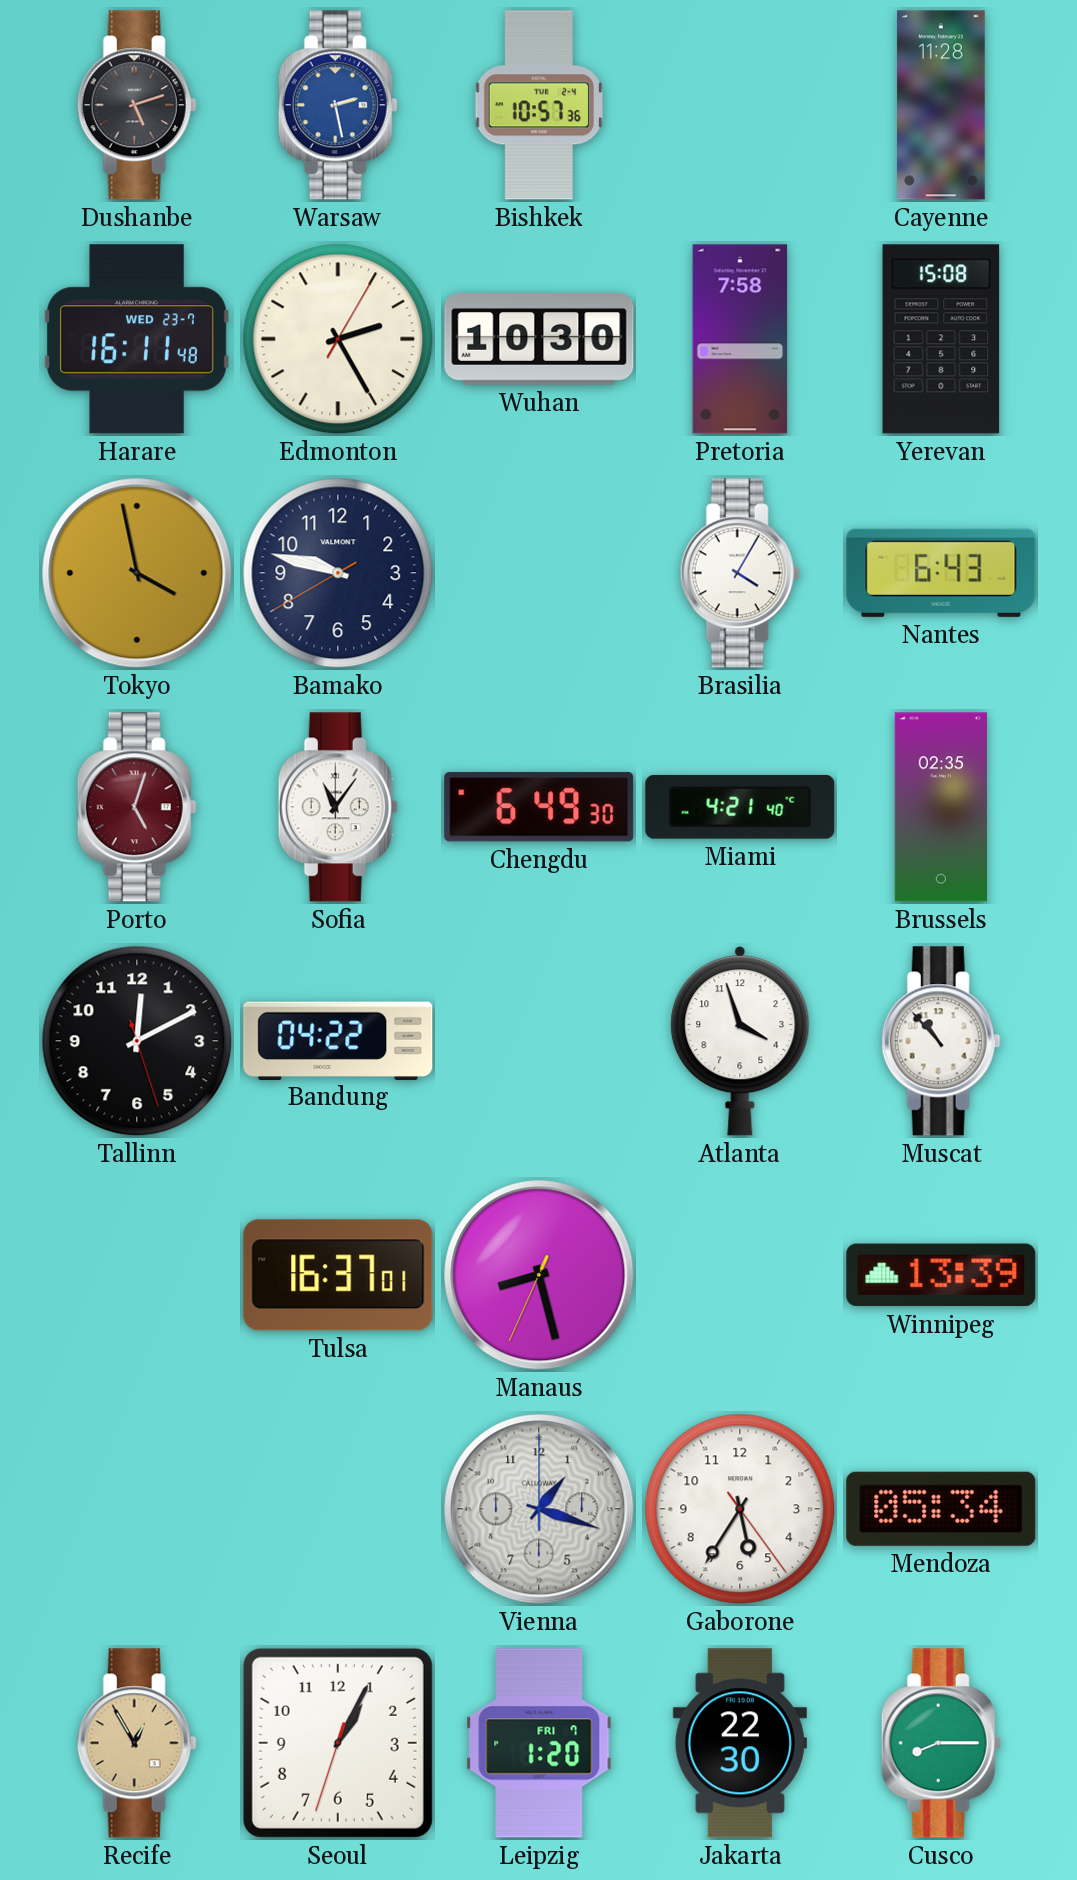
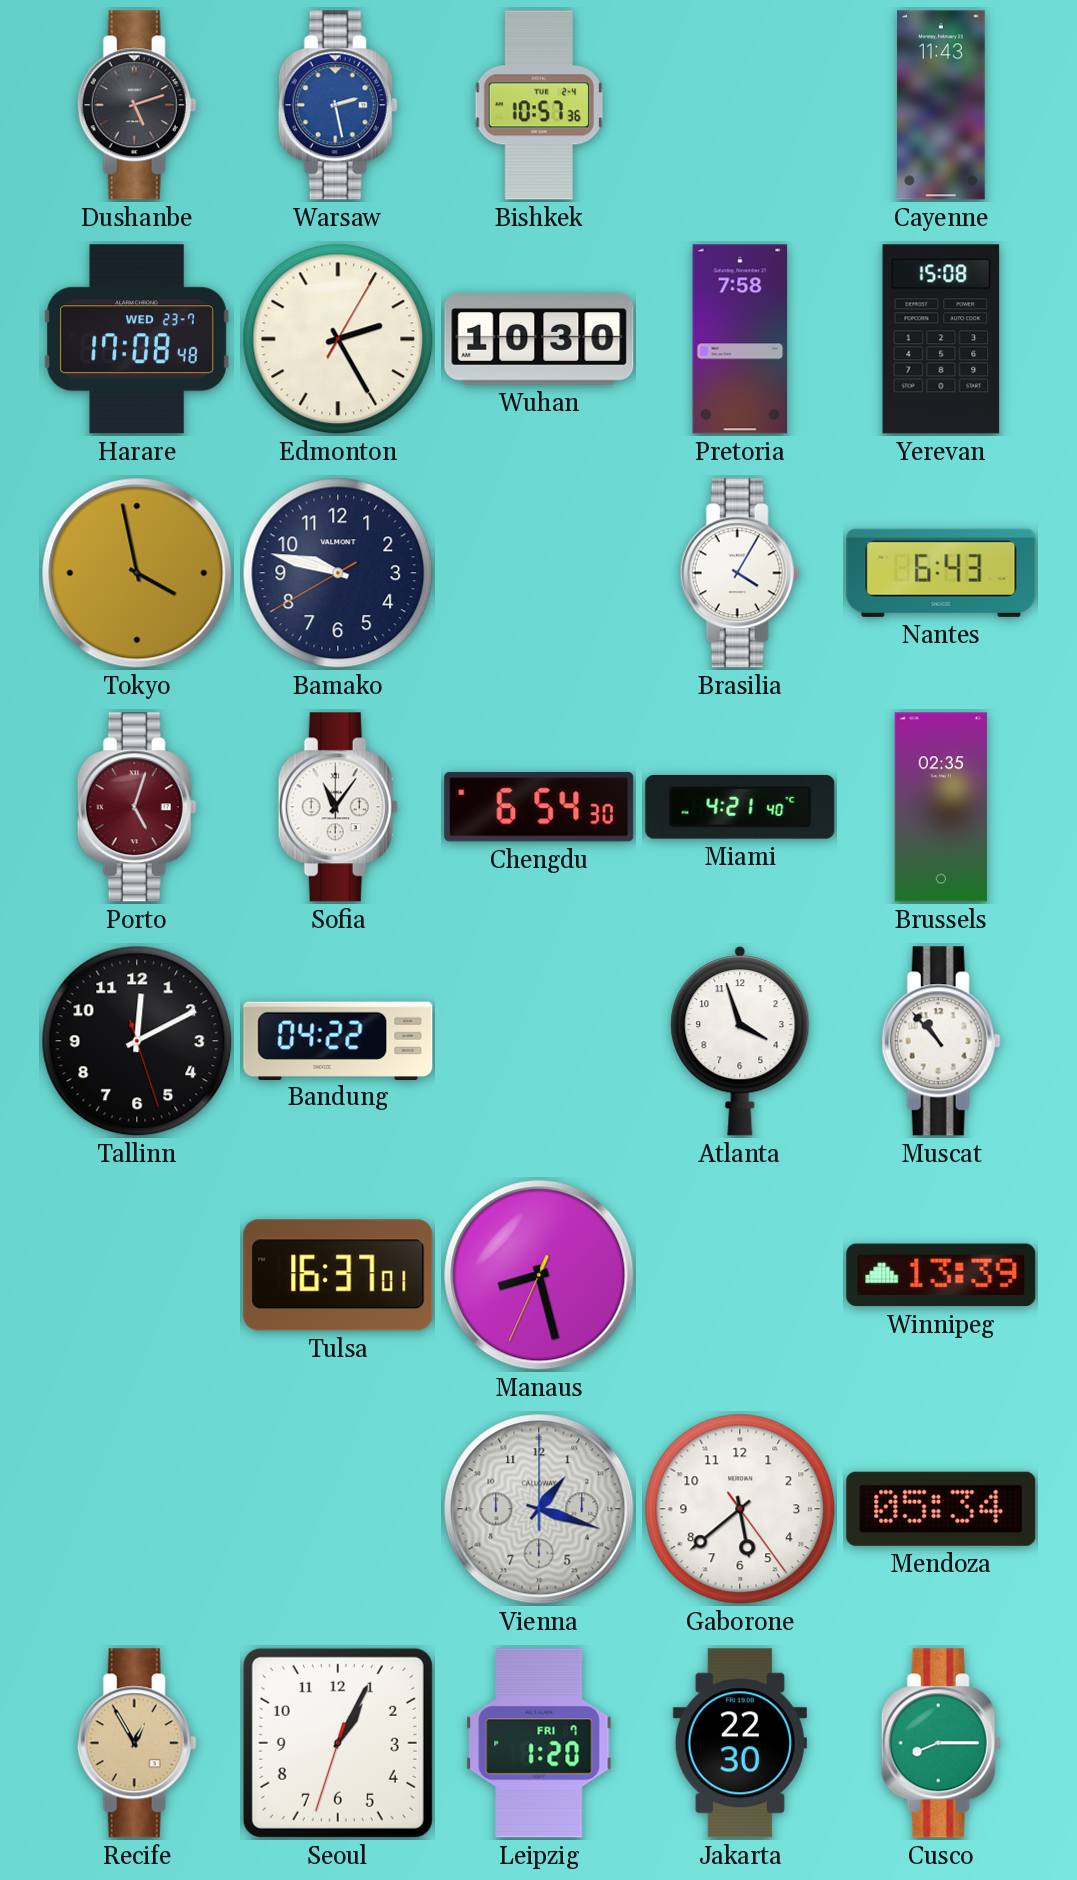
Cayenne: 11:28 -> 11:43 (941, 105)
Harare: 16:11 -> 17:08 (137, 339)
Chengdu: 6:49 -> 6:54 (539, 807)
Gaborone: 5:35 -> 5:38 (740, 1509)
